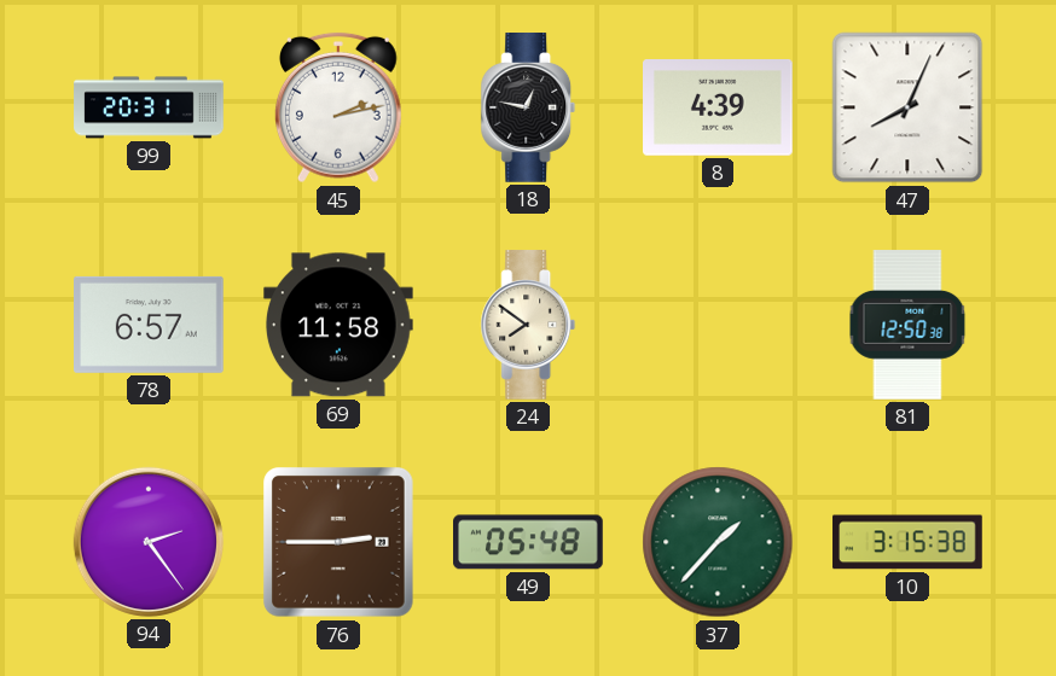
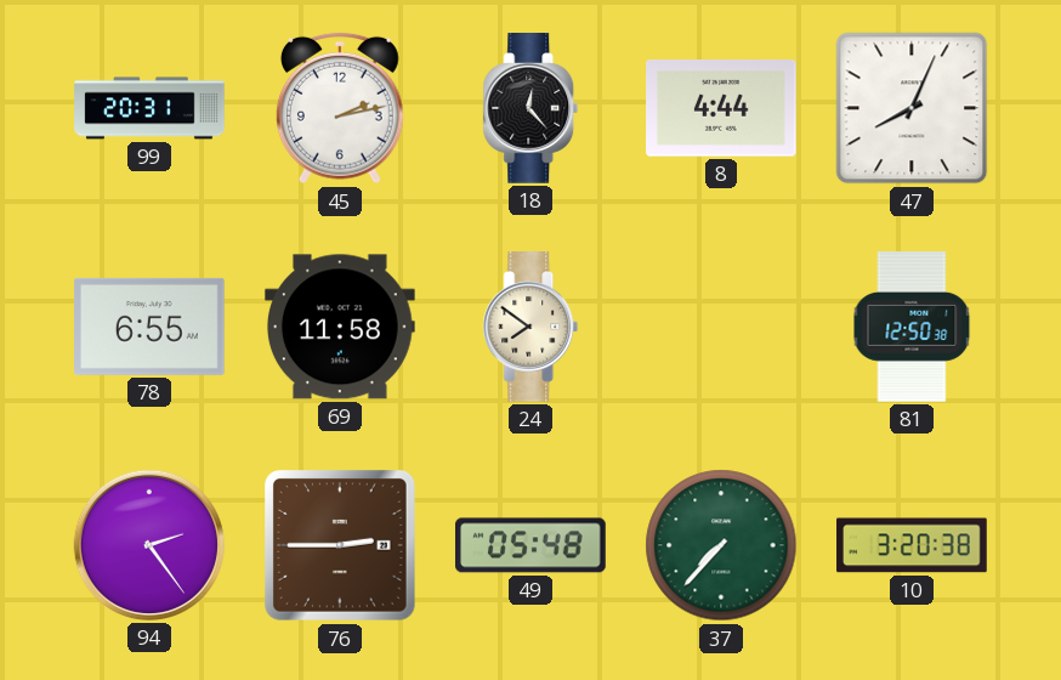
18: 12:47 -> 12:23 (530, 109)
8: 4:39 -> 4:44 (722, 109)
78: 6:57 -> 6:55 (151, 327)
37: 1:37 -> 7:37 (721, 545)
10: 3:15 -> 3:20 (912, 545)
